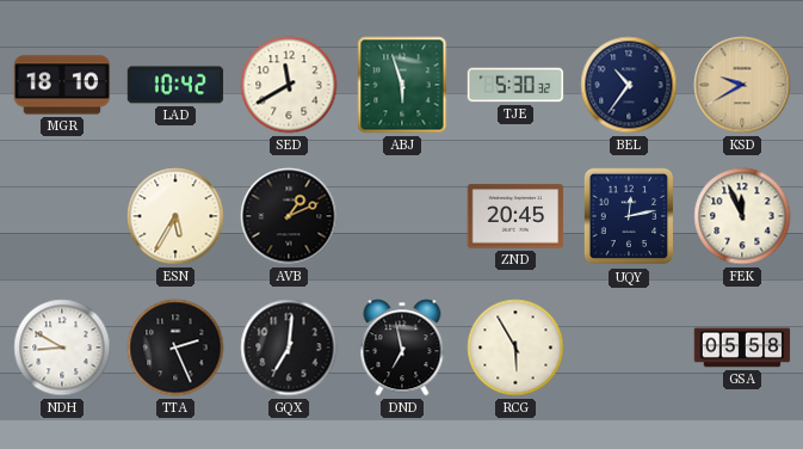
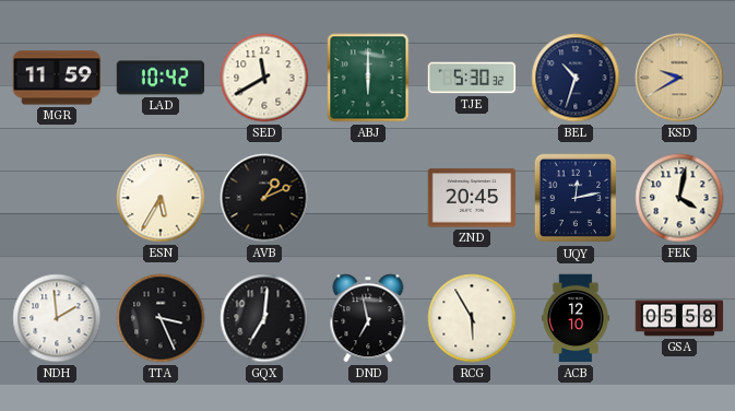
MGR: 18:10 -> 11:59 (57, 78)
ABJ: 5:57 -> 6:00 (368, 78)
BEL: 10:36 -> 10:33 (576, 78)
FEK: 11:56 -> 4:02 (679, 198)
NDH: 8:50 -> 1:59 (57, 318)
TTA: 2:26 -> 3:26 (161, 318)
ACB: none -> 12:10 (576, 318)
